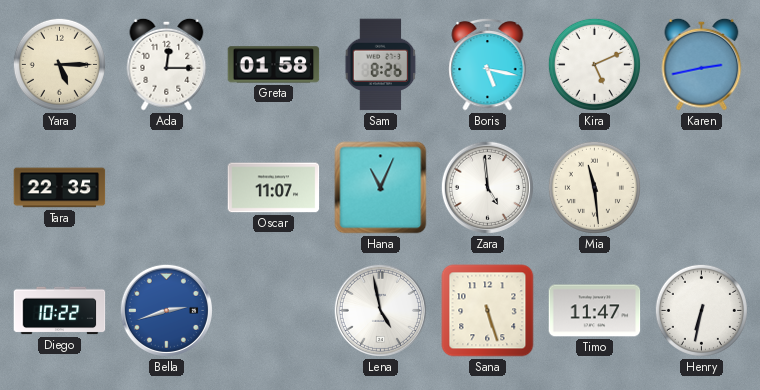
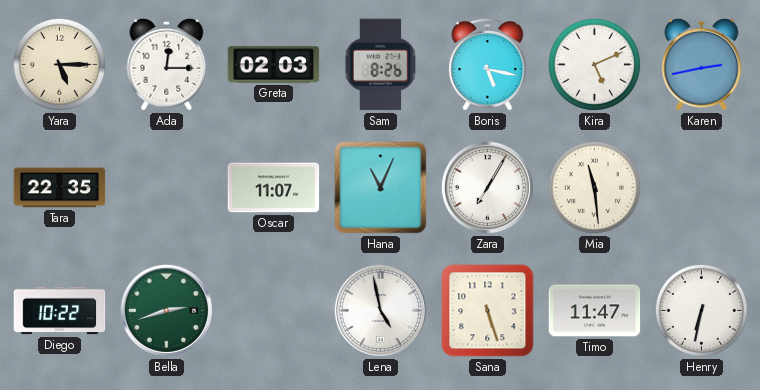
Greta: 01:58 -> 02:03 (274, 65)
Zara: 4:59 -> 7:05 (487, 187)
Bella dial: blue -> green (166, 310)
